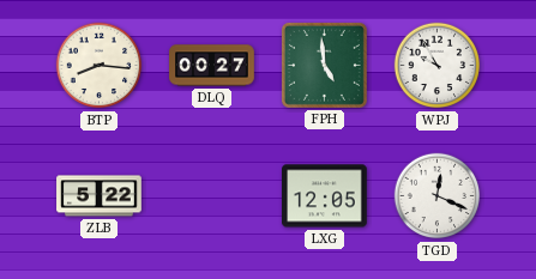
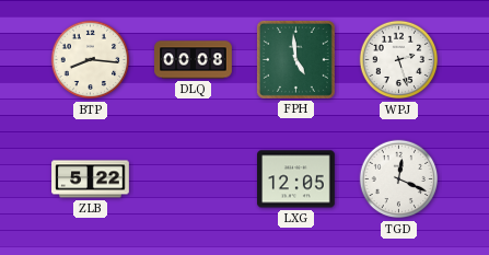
DLQ: 00:27 -> 00:08 (194, 60)
WPJ: 9:55 -> 2:27 (399, 60)
